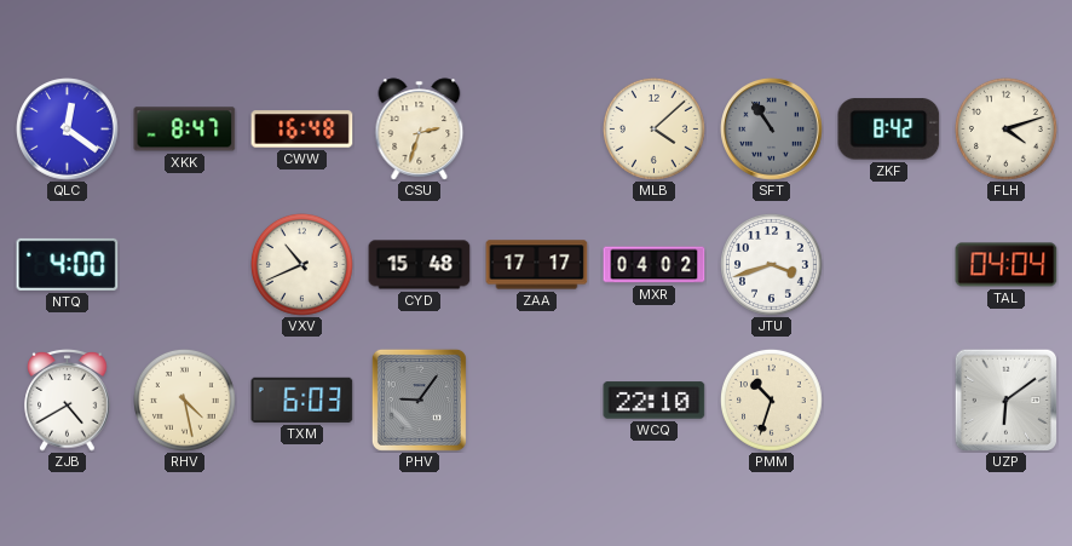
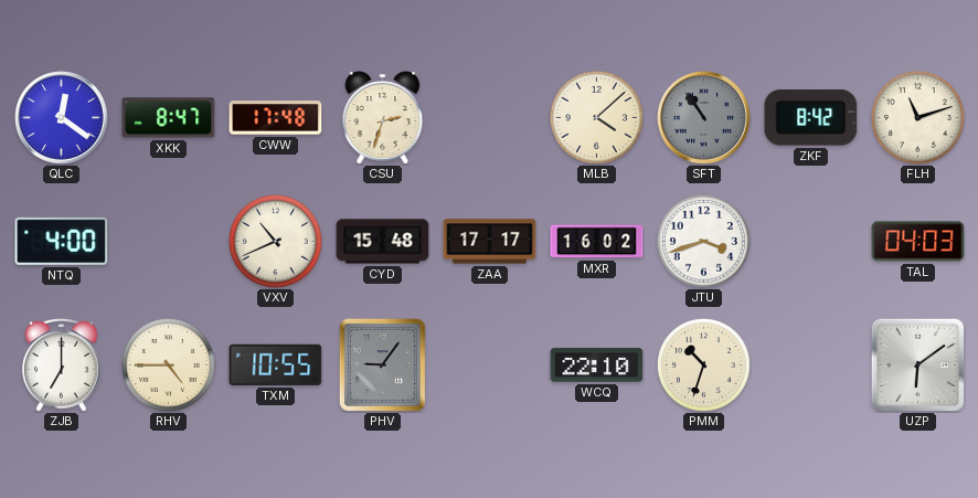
CWW: 16:48 -> 17:48 (276, 118)
FLH: 4:12 -> 11:12 (918, 118)
MXR: 04:02 -> 16:02 (597, 242)
TAL: 04:04 -> 04:03 (918, 242)
ZJB: 4:40 -> 7:00 (62, 365)
RHV: 4:28 -> 4:45 (169, 365)
TXM: 6:03 -> 10:55 (276, 364)
